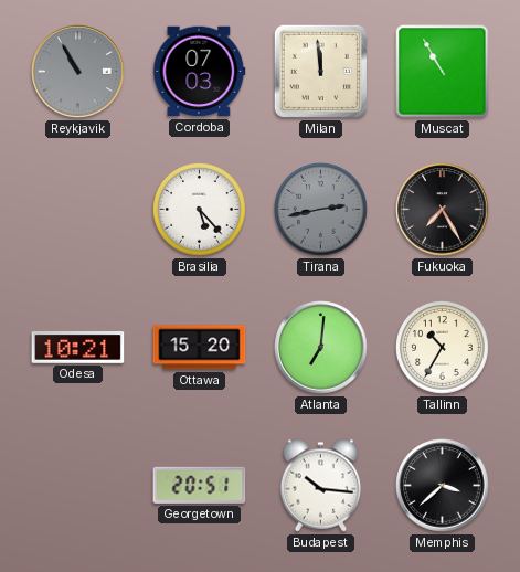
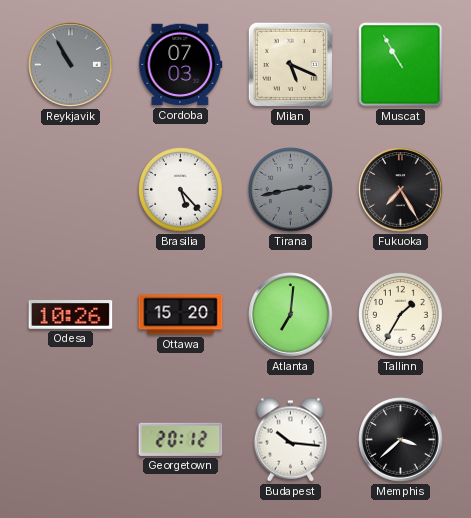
Milan: 11:59 -> 5:19 (290, 64)
Odesa: 10:21 -> 10:26 (71, 315)
Tallinn: 10:35 -> 1:35 (401, 315)
Georgetown: 20:51 -> 20:12 (181, 439)
